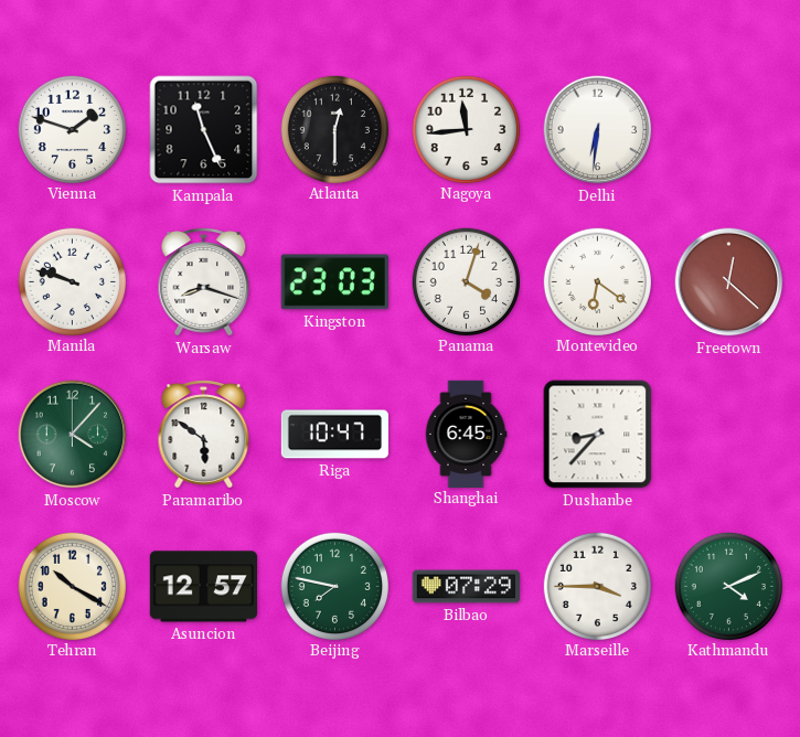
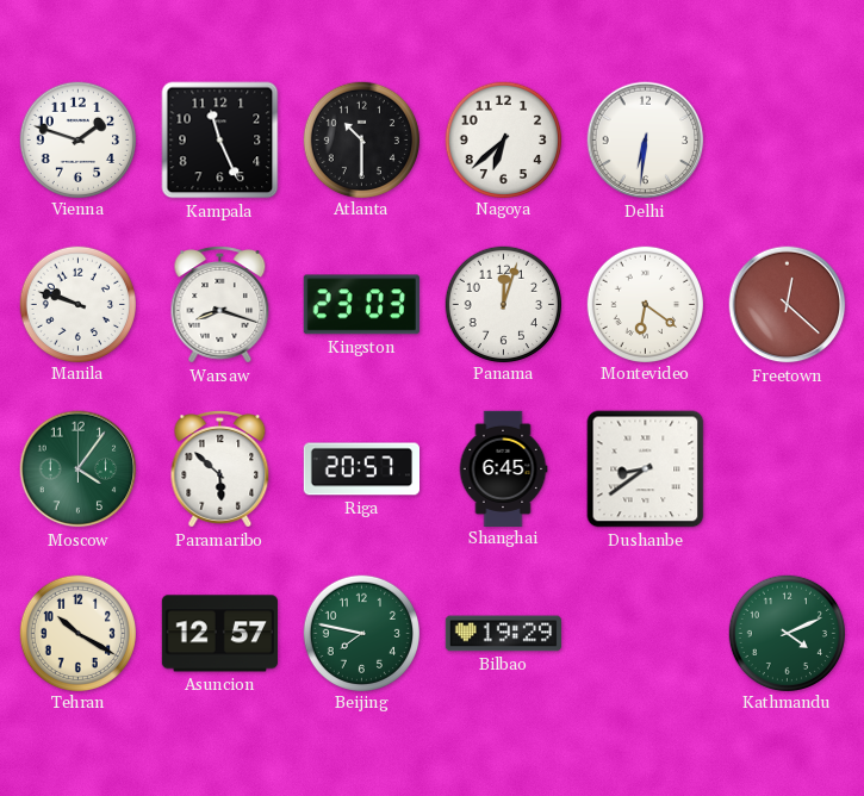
Atlanta: 12:30 -> 10:30 (361, 139)
Nagoya: 11:44 -> 6:38 (503, 139)
Panama: 4:03 -> 12:03 (503, 304)
Moscow: 4:07 -> 4:06 (79, 469)
Paramaribo: 5:51 -> 5:52 (220, 469)
Riga: 10:47 -> 20:57 (361, 469)
Dushanbe: 8:37 -> 8:39 (646, 469)
Bilbao: 07:29 -> 19:29 (503, 634)
Marseille: 3:45 -> none (597, 586)
